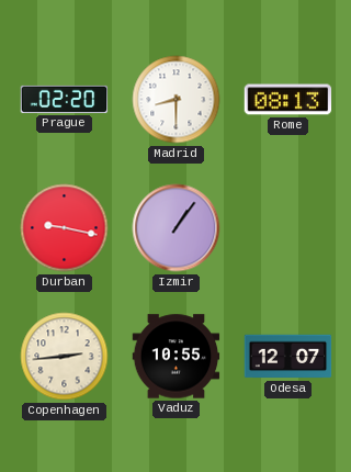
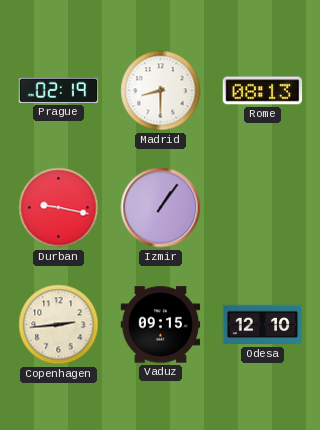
Prague: 02:20 -> 02:19 (59, 90)
Vaduz: 10:55 -> 09:15 (161, 325)
Odesa: 12:07 -> 12:10 (263, 325)
